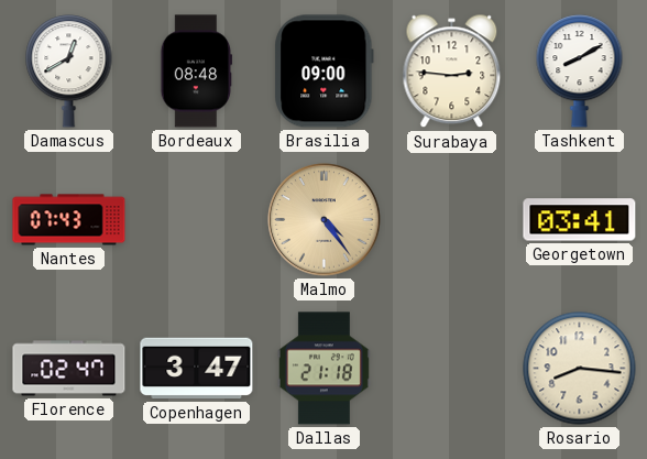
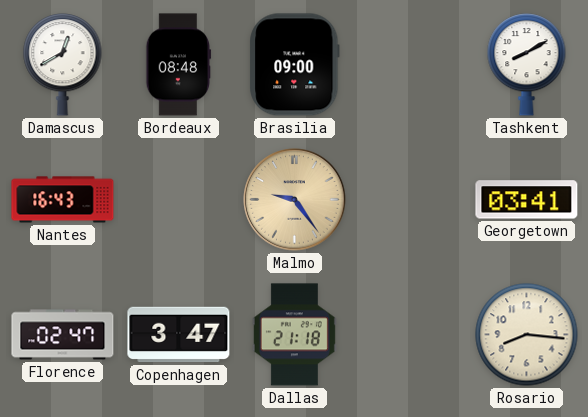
Surabaya: 2:46 -> none (452, 72)
Nantes: 07:43 -> 16:43 (63, 200)
Malmo: 4:24 -> 9:24 (295, 200)
